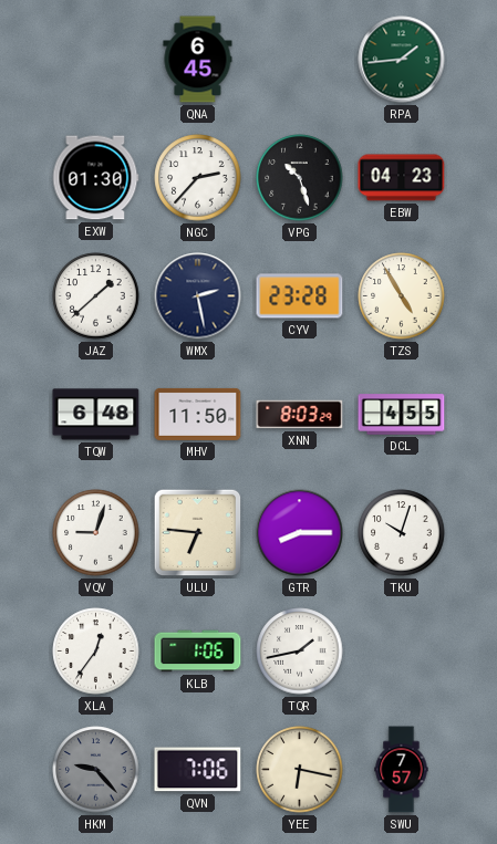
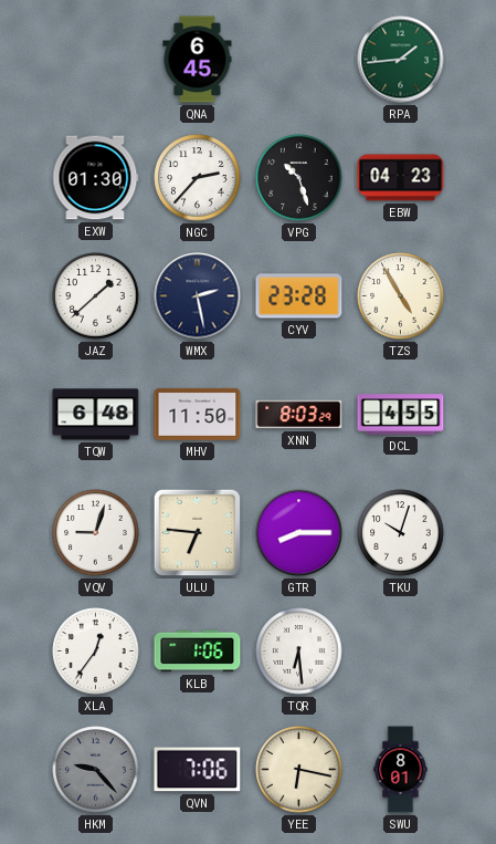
TQR: 1:43 -> 6:29 (299, 652)
SWU: 7:57 -> 8:01 (401, 770)
